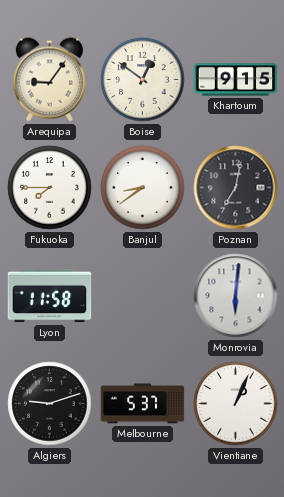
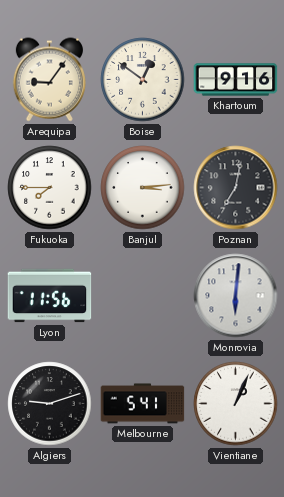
Khartoum: 9:15 -> 9:16 (236, 80)
Banjul: 8:39 -> 3:14 (143, 188)
Lyon: 11:58 -> 11:56 (50, 296)
Melbourne: 5:37 -> 5:41 (143, 404)
